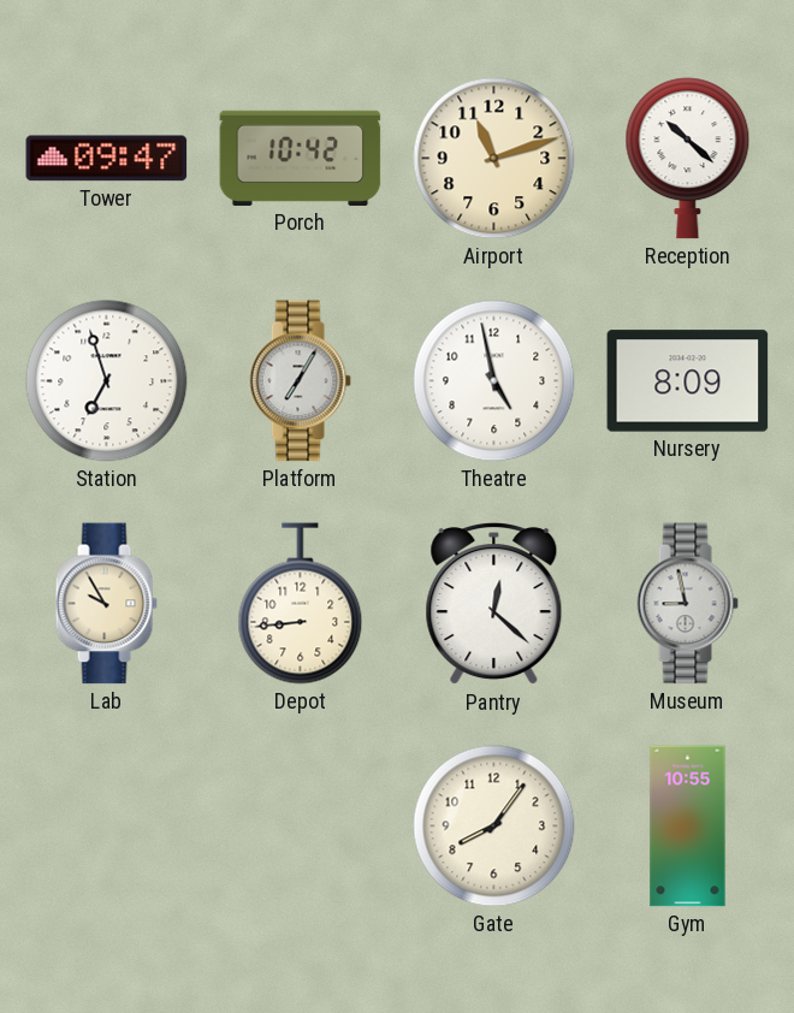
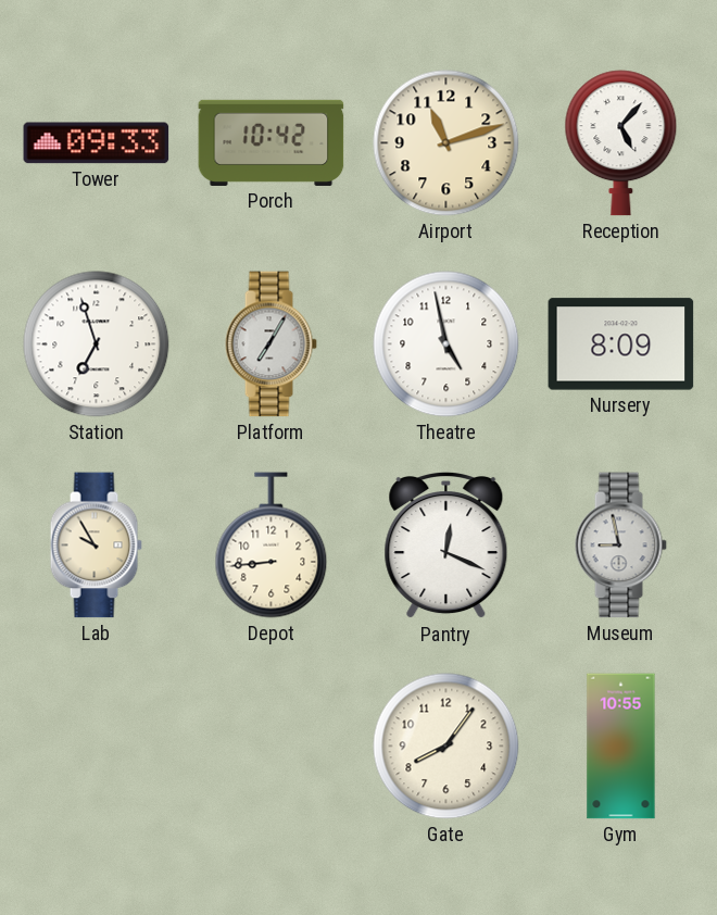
Tower: 09:47 -> 09:33 (97, 143)
Reception: 10:22 -> 5:07 (621, 143)
Pantry: 12:22 -> 12:19 (446, 547)
